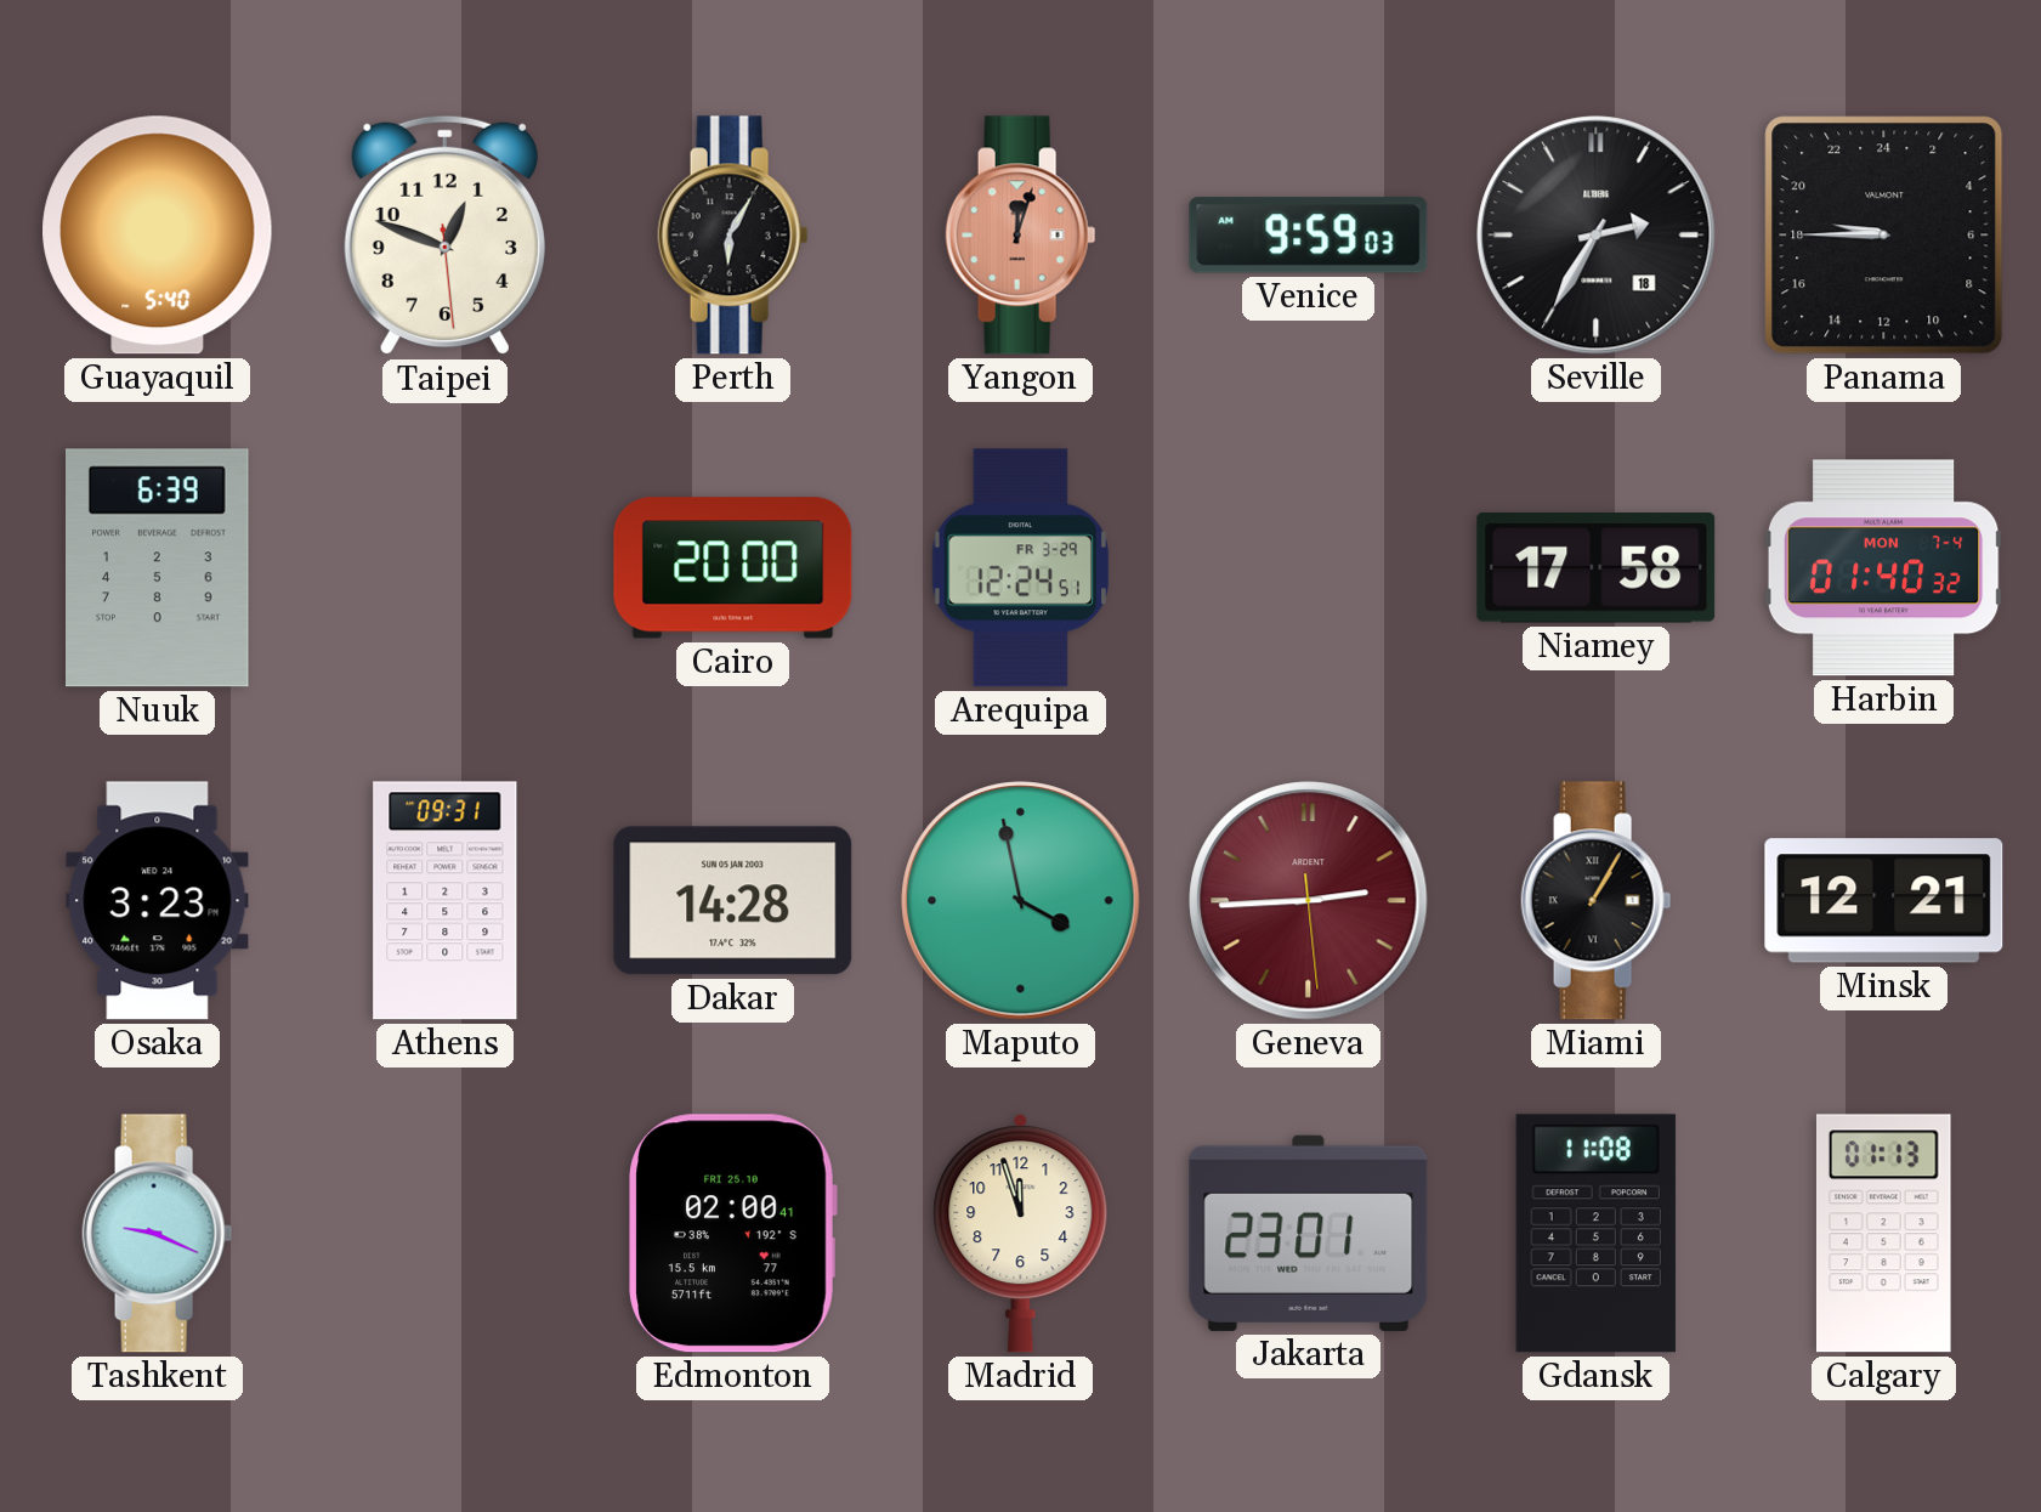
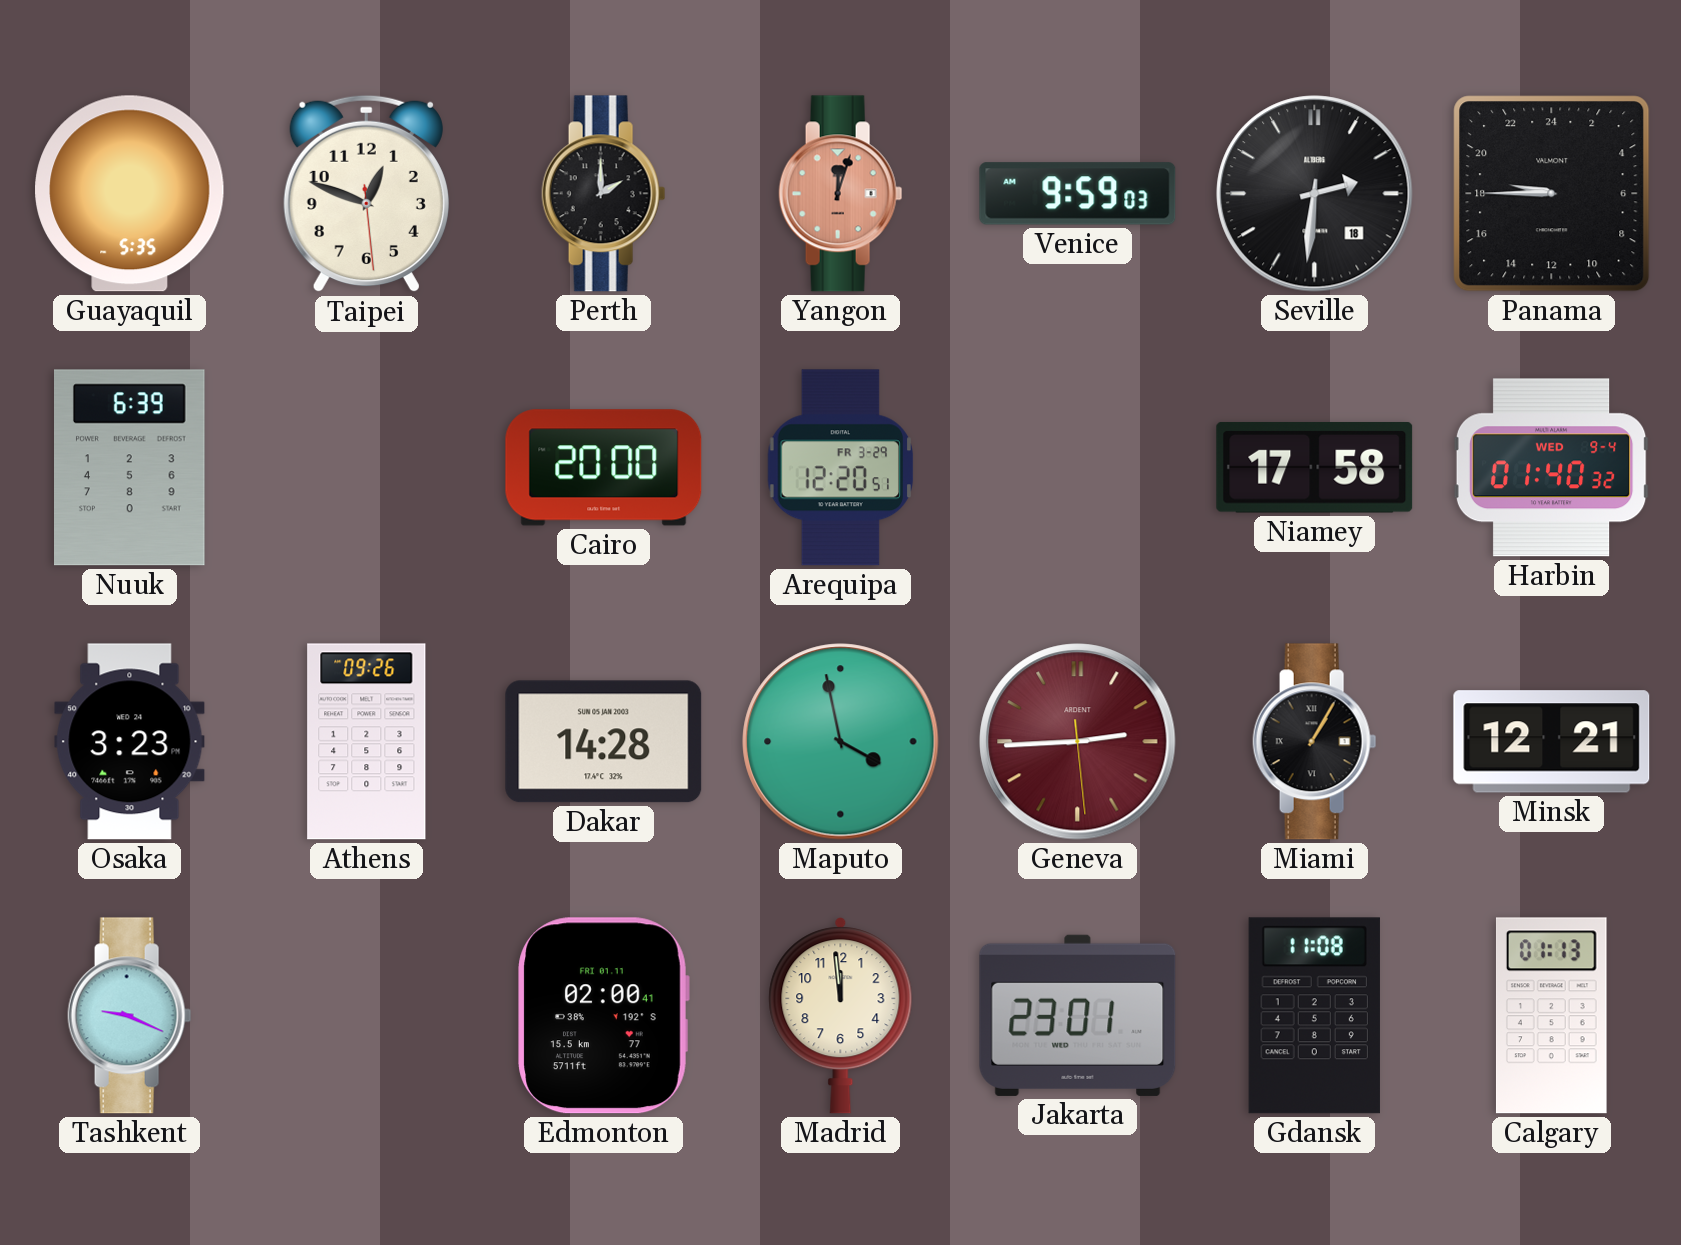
Guayaquil: 5:40 -> 5:35 (130, 194)
Perth: 6:05 -> 2:00 (604, 194)
Seville: 2:35 -> 2:31 (1315, 194)
Arequipa: 12:24 -> 12:20 (841, 468)
Harbin date: MON 7-4 -> WED 9-4 (1551, 468)
Athens: 09:31 -> 09:26 (367, 742)
Edmonton date: FRI 25.10 -> FRI 01.11 (603, 1016)
Madrid: 11:57 -> 11:59 (841, 1016)
